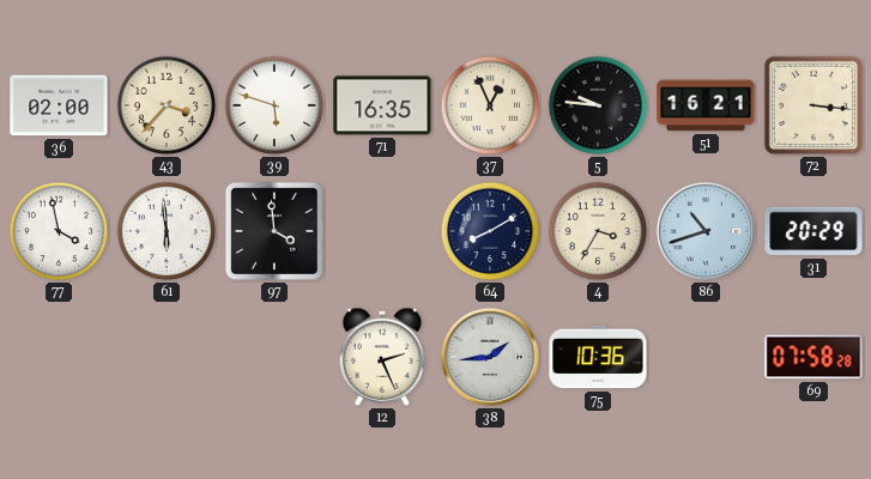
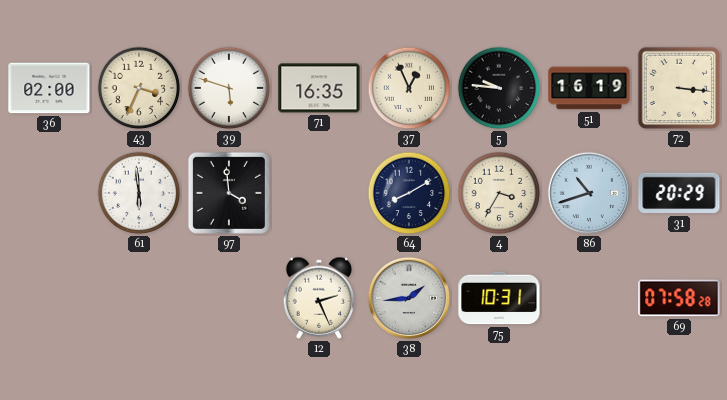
43: 3:37 -> 3:34 (139, 88)
51: 16:21 -> 16:19 (589, 88)
77: 3:58 -> none (59, 231)
75: 10:36 -> 10:31 (499, 298)
